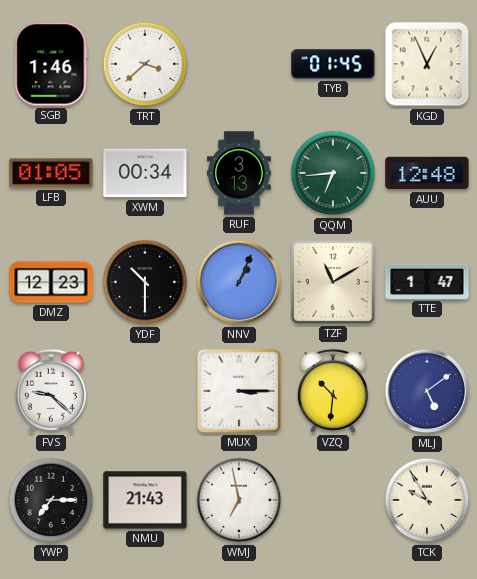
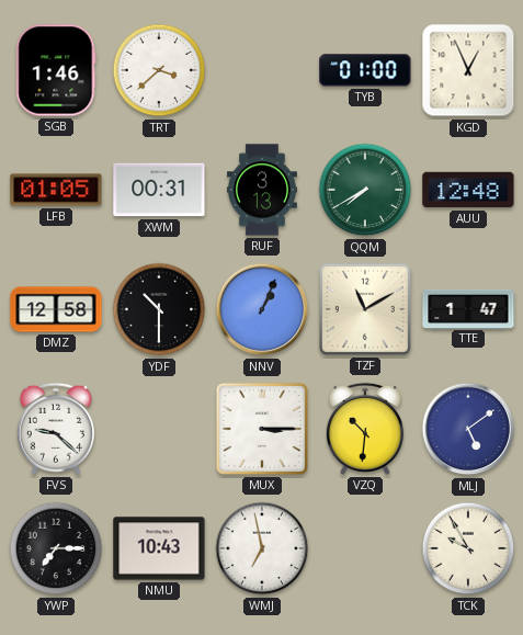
TYB: 01:45 -> 01:00 (365, 70)
XWM: 00:34 -> 00:31 (159, 190)
QQM: 6:44 -> 7:40 (365, 190)
DMZ: 12:23 -> 12:58 (56, 309)
NMU: 21:43 -> 10:43 (159, 548)
